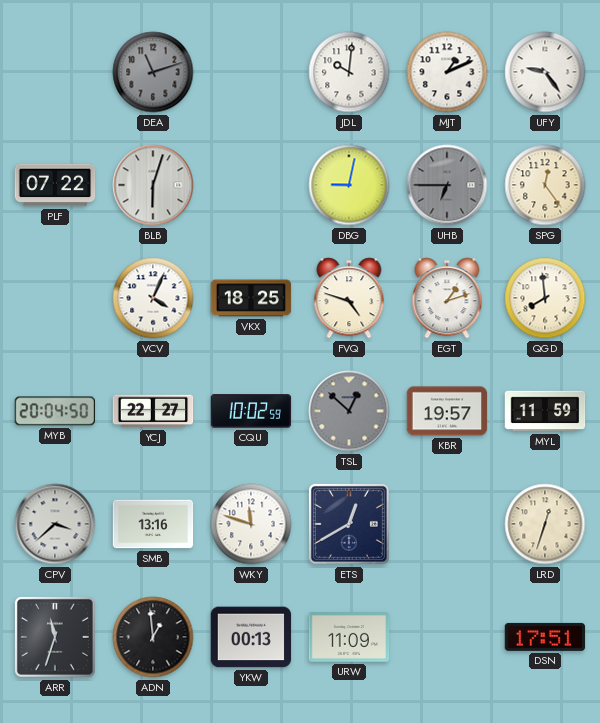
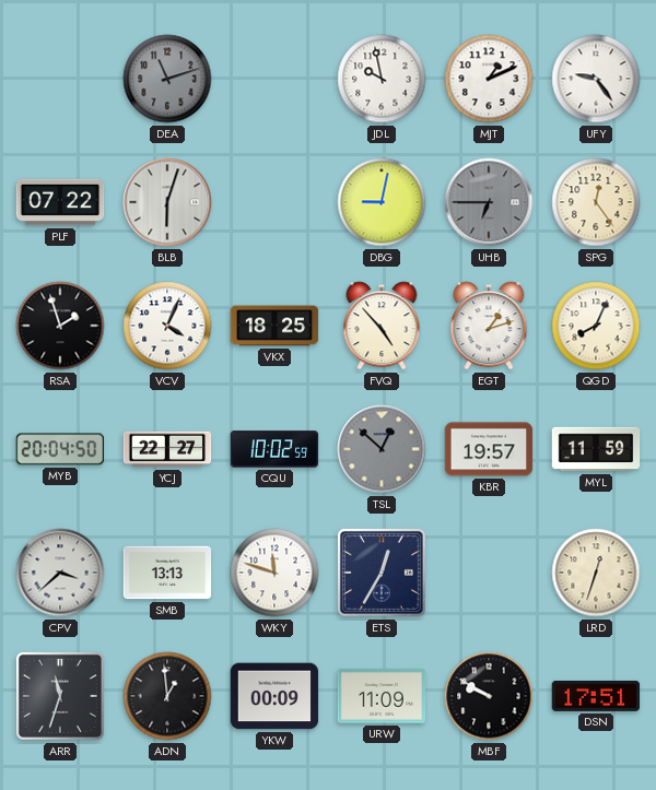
JDL: 10:01 -> 9:58 (382, 79)
RSA: none -> 1:57 (60, 326)
FVQ: 4:48 -> 4:53 (382, 326)
QGD: 7:59 -> 8:04 (596, 326)
SMB: 13:16 -> 13:13 (167, 573)
ETS: 12:40 -> 12:35 (382, 573)
YKW: 00:13 -> 00:09 (274, 696)
MBF: none -> 9:50 (489, 696)
